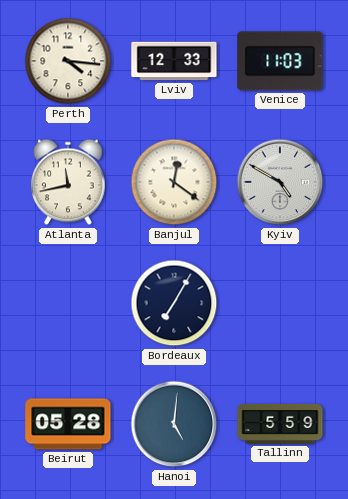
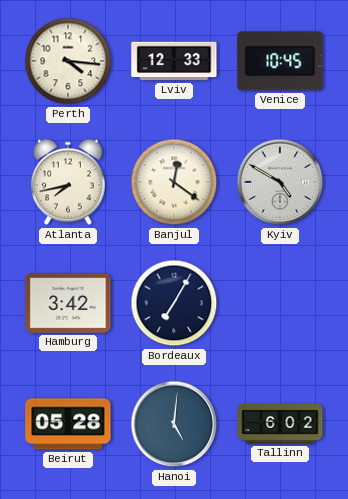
Venice: 11:03 -> 10:45 (280, 61)
Atlanta: 11:43 -> 7:43 (69, 182)
Hamburg: none -> 3:42 (68, 303)
Tallinn: 5:59 -> 6:02 (280, 424)
